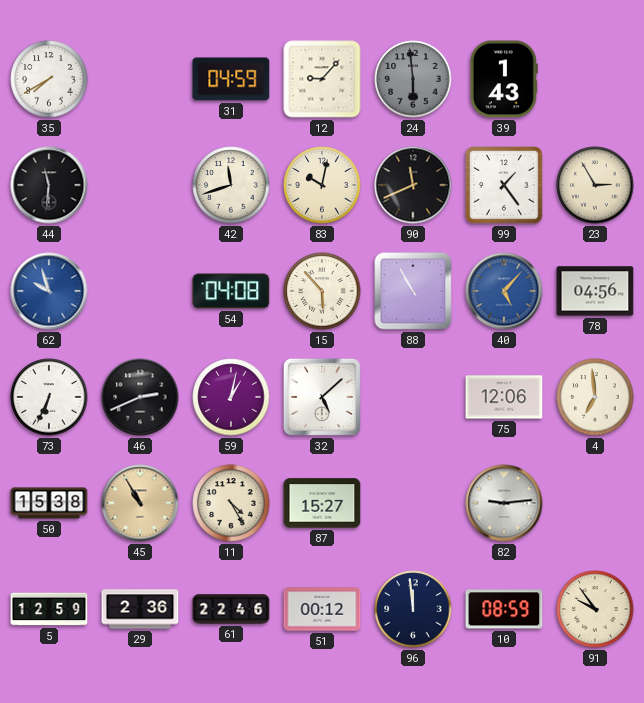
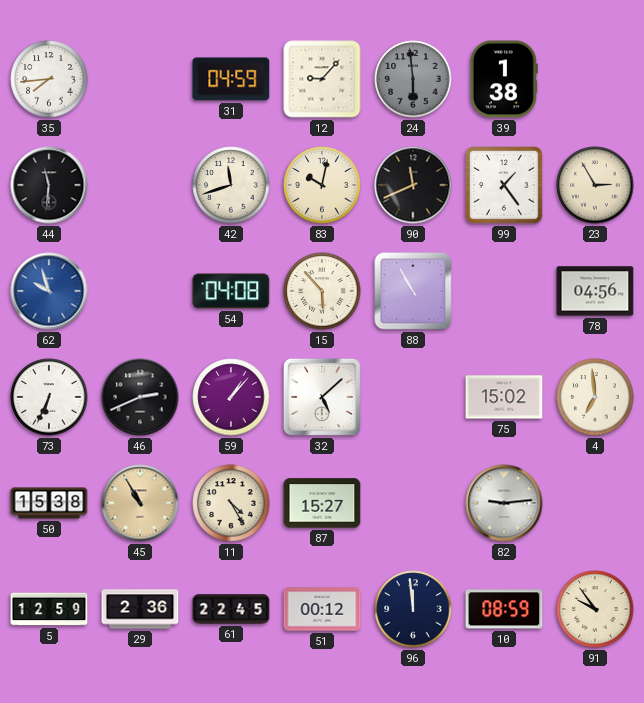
35: 7:40 -> 7:44 (49, 79)
39: 1:43 -> 1:38 (504, 79)
40: 5:07 -> none (504, 291)
59: 1:02 -> 1:07 (231, 397)
75: 12:06 -> 15:02 (504, 397)
61: 22:46 -> 22:45 (231, 609)
